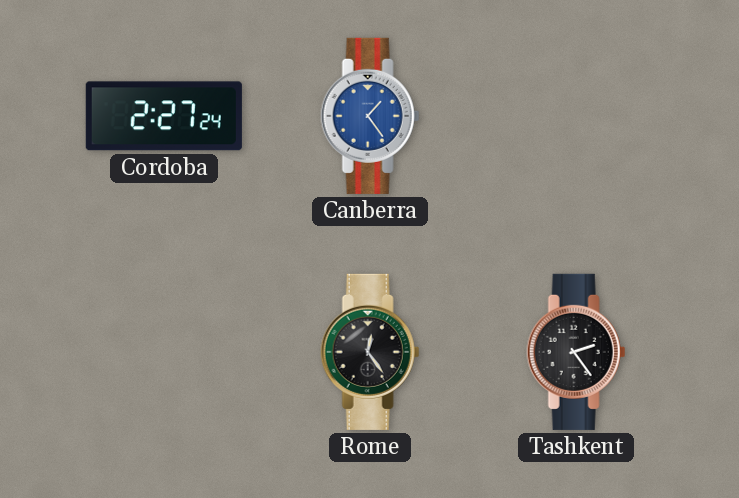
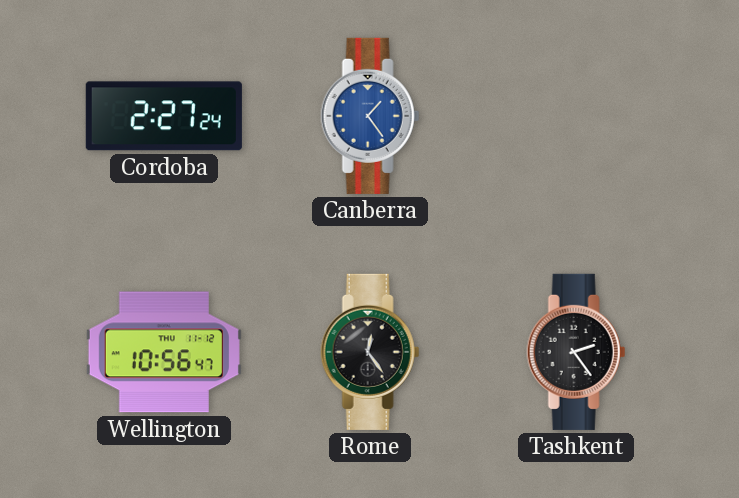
Wellington: none -> 10:56 (164, 352)
